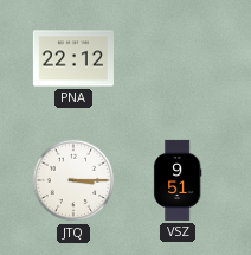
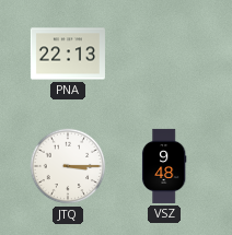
PNA: 22:12 -> 22:13 (68, 54)
VSZ: 9:51 -> 9:48 (164, 166)
